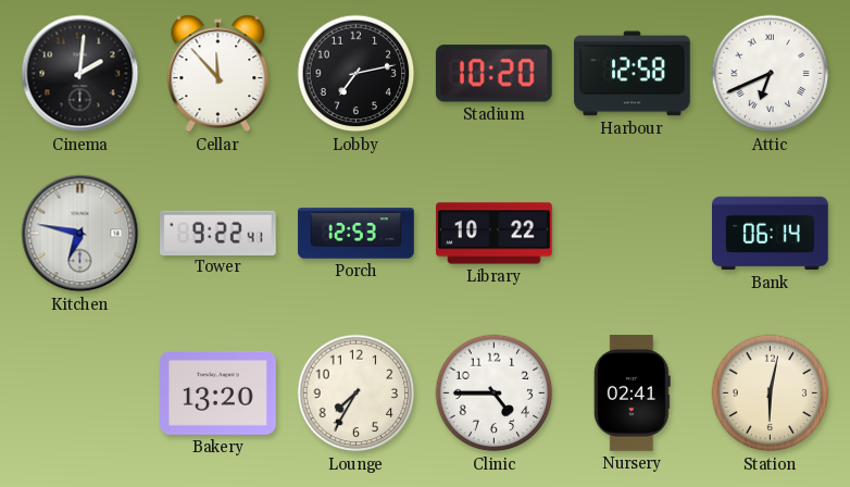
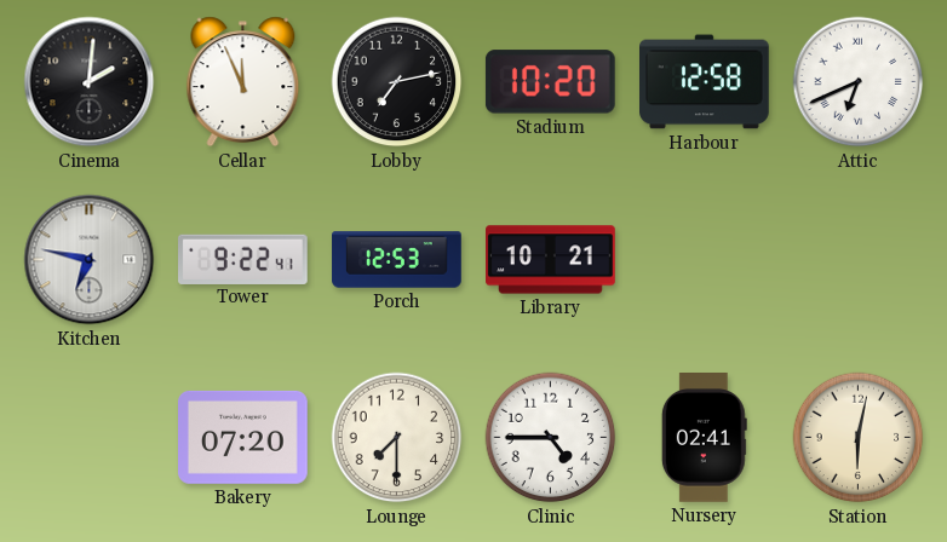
Cellar: 11:53 -> 11:56 (243, 82)
Library: 10:22 -> 10:21 (551, 260)
Bank: 06:14 -> none (771, 234)
Bakery: 13:20 -> 07:20 (243, 437)
Lounge: 7:35 -> 7:30 (397, 438)
